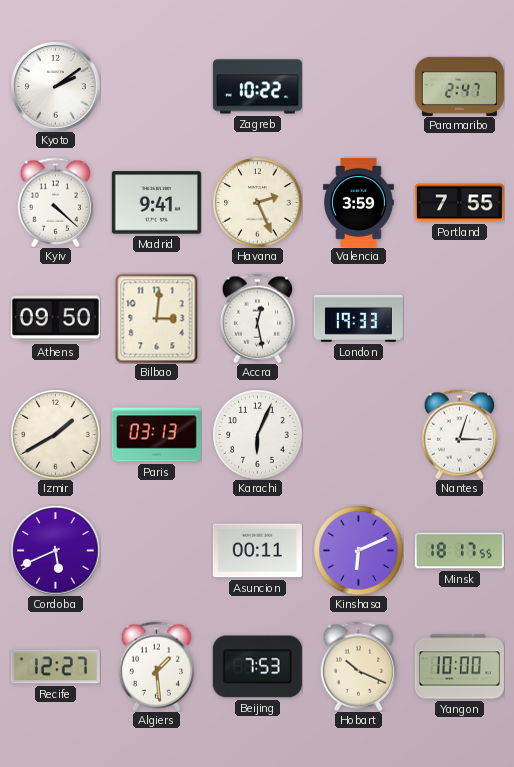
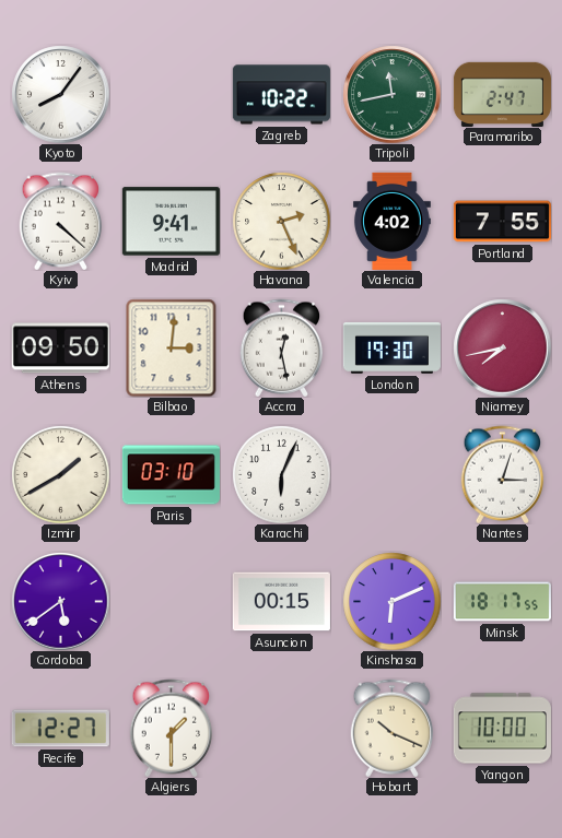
Kyoto: 2:09 -> 8:06 (60, 94)
Tripoli: none -> 11:43 (391, 94)
Valencia: 3:59 -> 4:02 (393, 221)
London: 19:33 -> 19:30 (391, 347)
Niamey: none -> 7:43 (502, 347)
Paris: 03:13 -> 03:10 (171, 475)
Cordoba: 5:41 -> 5:39 (60, 601)
Asuncion: 00:11 -> 00:15 (281, 602)
Algiers: 1:29 -> 1:30 (172, 728)
Beijing: 7:53 -> none (257, 667)
